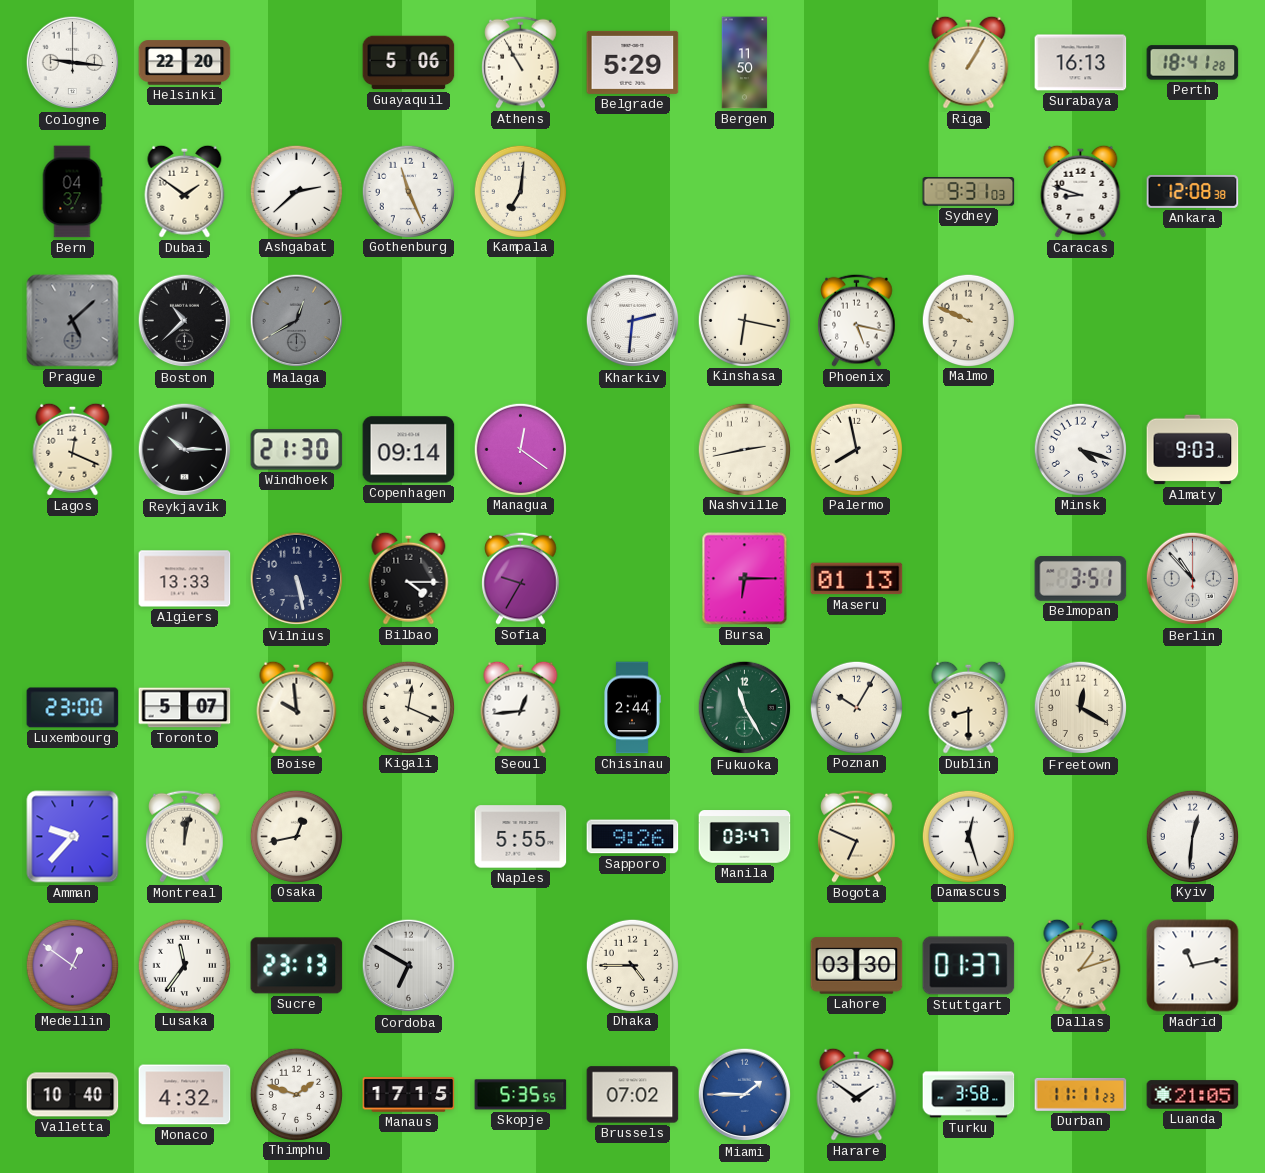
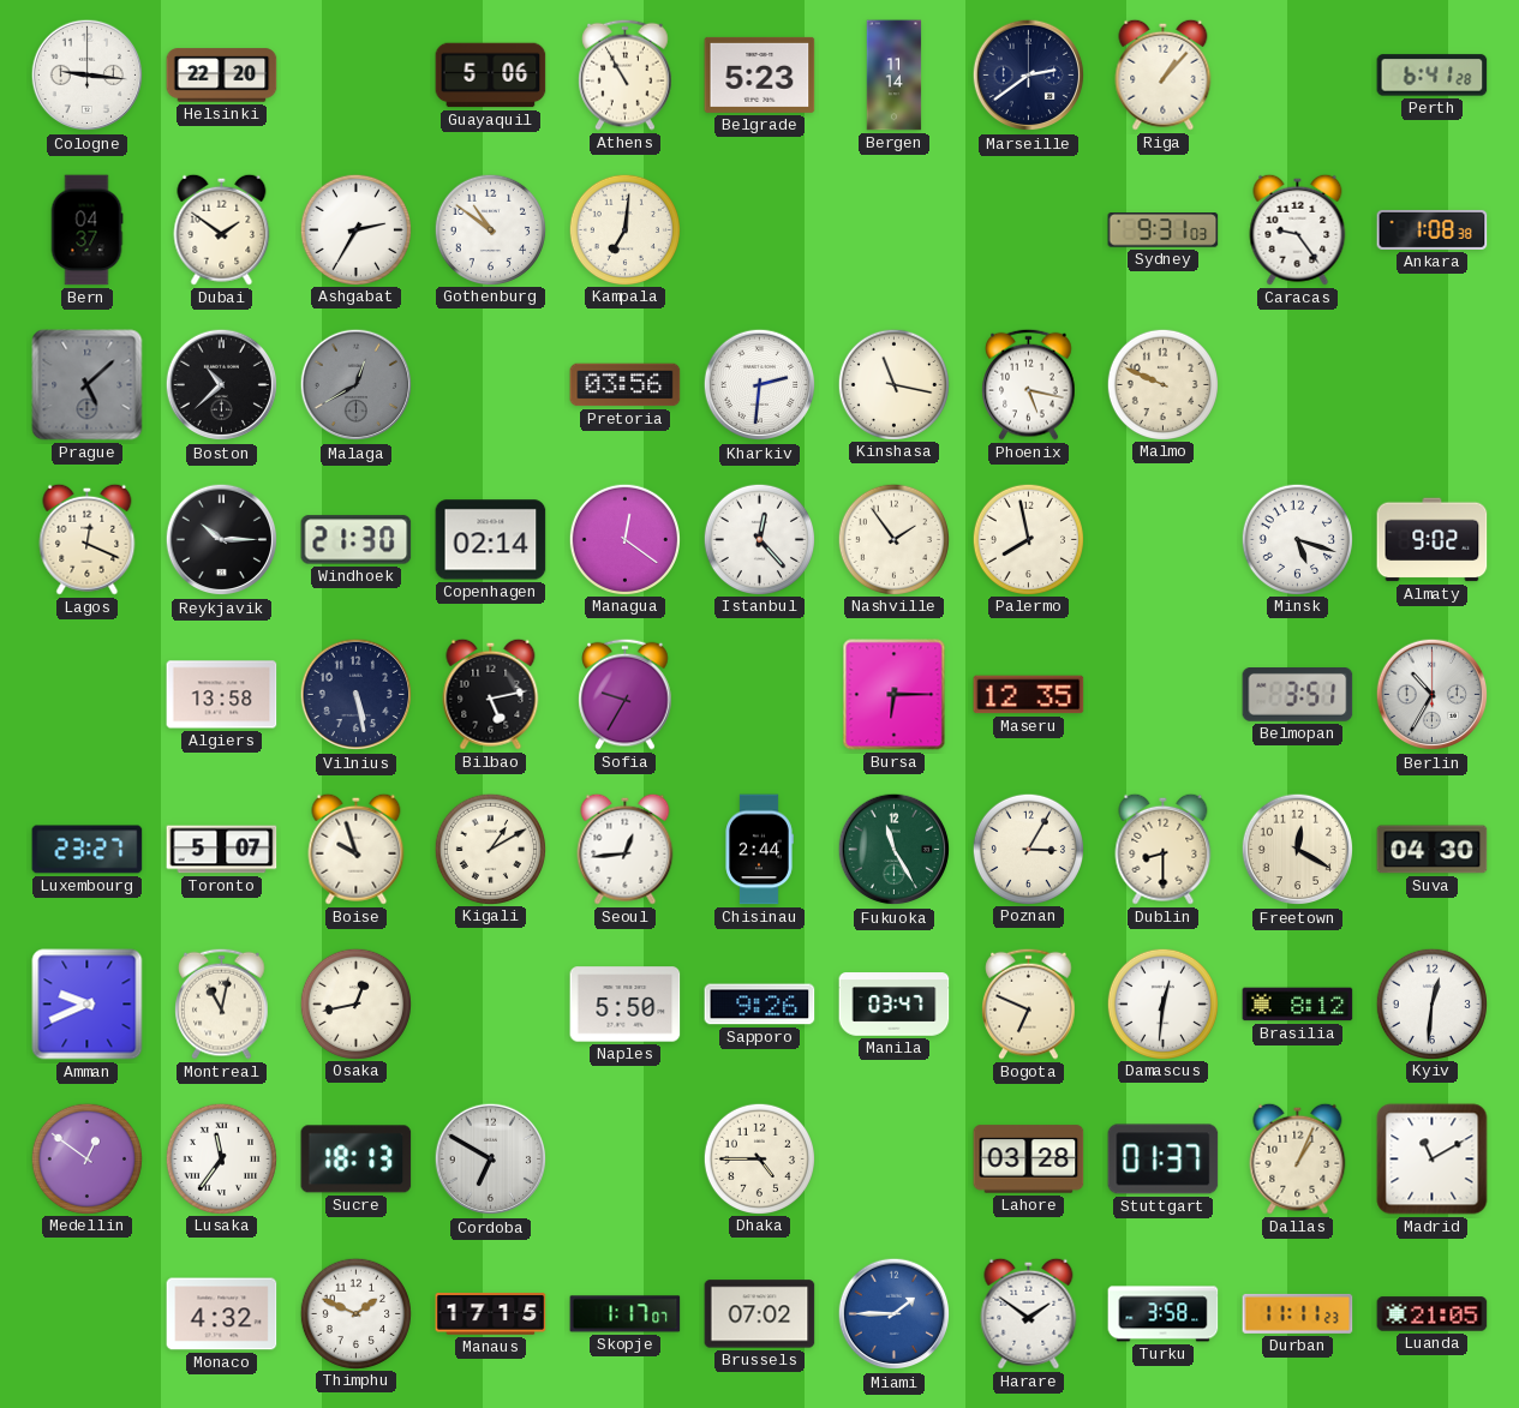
Belgrade: 5:29 -> 5:23 (760, 74)
Bergen: 11:50 -> 11:14 (895, 76)
Marseille: none -> 2:39 (1029, 76)
Riga: 1:05 -> 1:07 (1164, 74)
Surabaya: 16:13 -> none (1081, 63)
Perth: 18:41 -> 6:41 (1433, 76)
Ashgabat: 2:38 -> 2:35 (355, 229)
Gothenburg: 11:26 -> 10:51 (490, 229)
Caracas: 8:48 -> 9:24 (1298, 229)
Ankara: 12:08 -> 1:08 (1433, 229)
Pretoria: none -> 03:56 (626, 385)
Kinshasa: 6:17 -> 11:17 (893, 384)
Copenhagen: 09:14 -> 02:14 (491, 540)
Istanbul: none -> 12:23 (759, 539)
Nashville: 2:43 -> 1:54 (893, 539)
Minsk: 4:18 -> 5:18 (1297, 539)
Almaty: 9:03 -> 9:02 (1433, 540)
Algiers: 13:33 -> 13:58 (222, 695)
Bilbao: 4:15 -> 5:13 (491, 694)
Maseru: 01:13 -> 12:35 (1029, 695)
Berlin: 10:53 -> 10:35 (1433, 695)
Luxembourg: 23:00 -> 23:27 (88, 850)
Boise: 9:59 -> 9:57 (357, 849)
Kigali: 12:19 -> 1:10 (490, 849)
Poznan: 10:05 -> 3:05 (1028, 849)
Suva: none -> 04:30 (1433, 850)
Amman: 9:37 -> 9:41 (88, 1005)
Montreal: 12:02 -> 11:02 (222, 1003)
Naples: 5:55 -> 5:50 (626, 1005)
Damascus: 12:27 -> 12:31 (1162, 1003)
Brasilia: none -> 8:12 (1298, 1005)
Sucre: 23:13 -> 18:13 (357, 1160)
Lahore: 03:30 -> 03:28 (1029, 1160)
Dallas: 1:12 -> 1:04 (1298, 1158)
Madrid: 11:13 -> 11:10 (1433, 1160)
Valletta: 10:40 -> none (73, 1095)
Thimphu: 1:48 -> 1:49 (355, 1313)
Skopje: 5:35 -> 1:17 (626, 1314)
